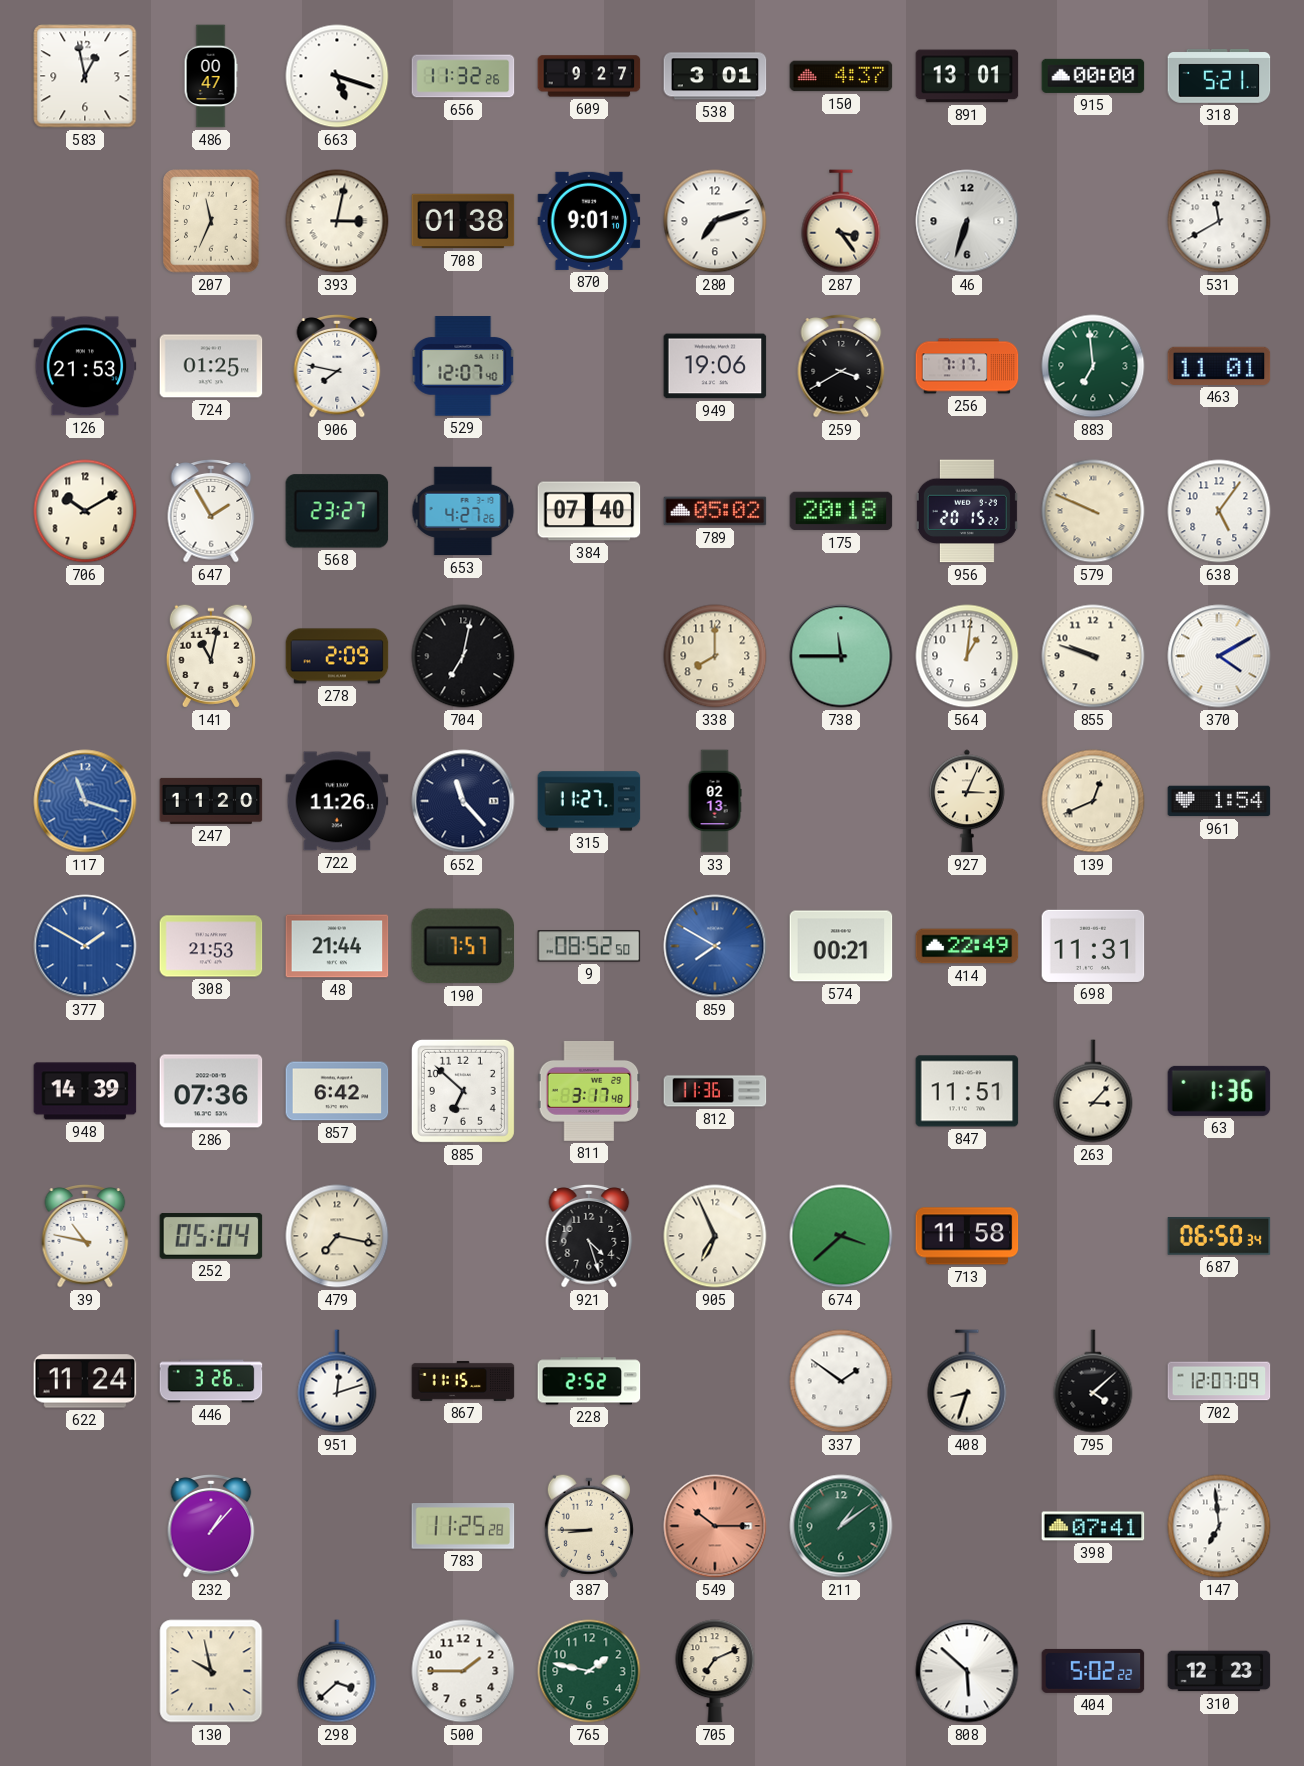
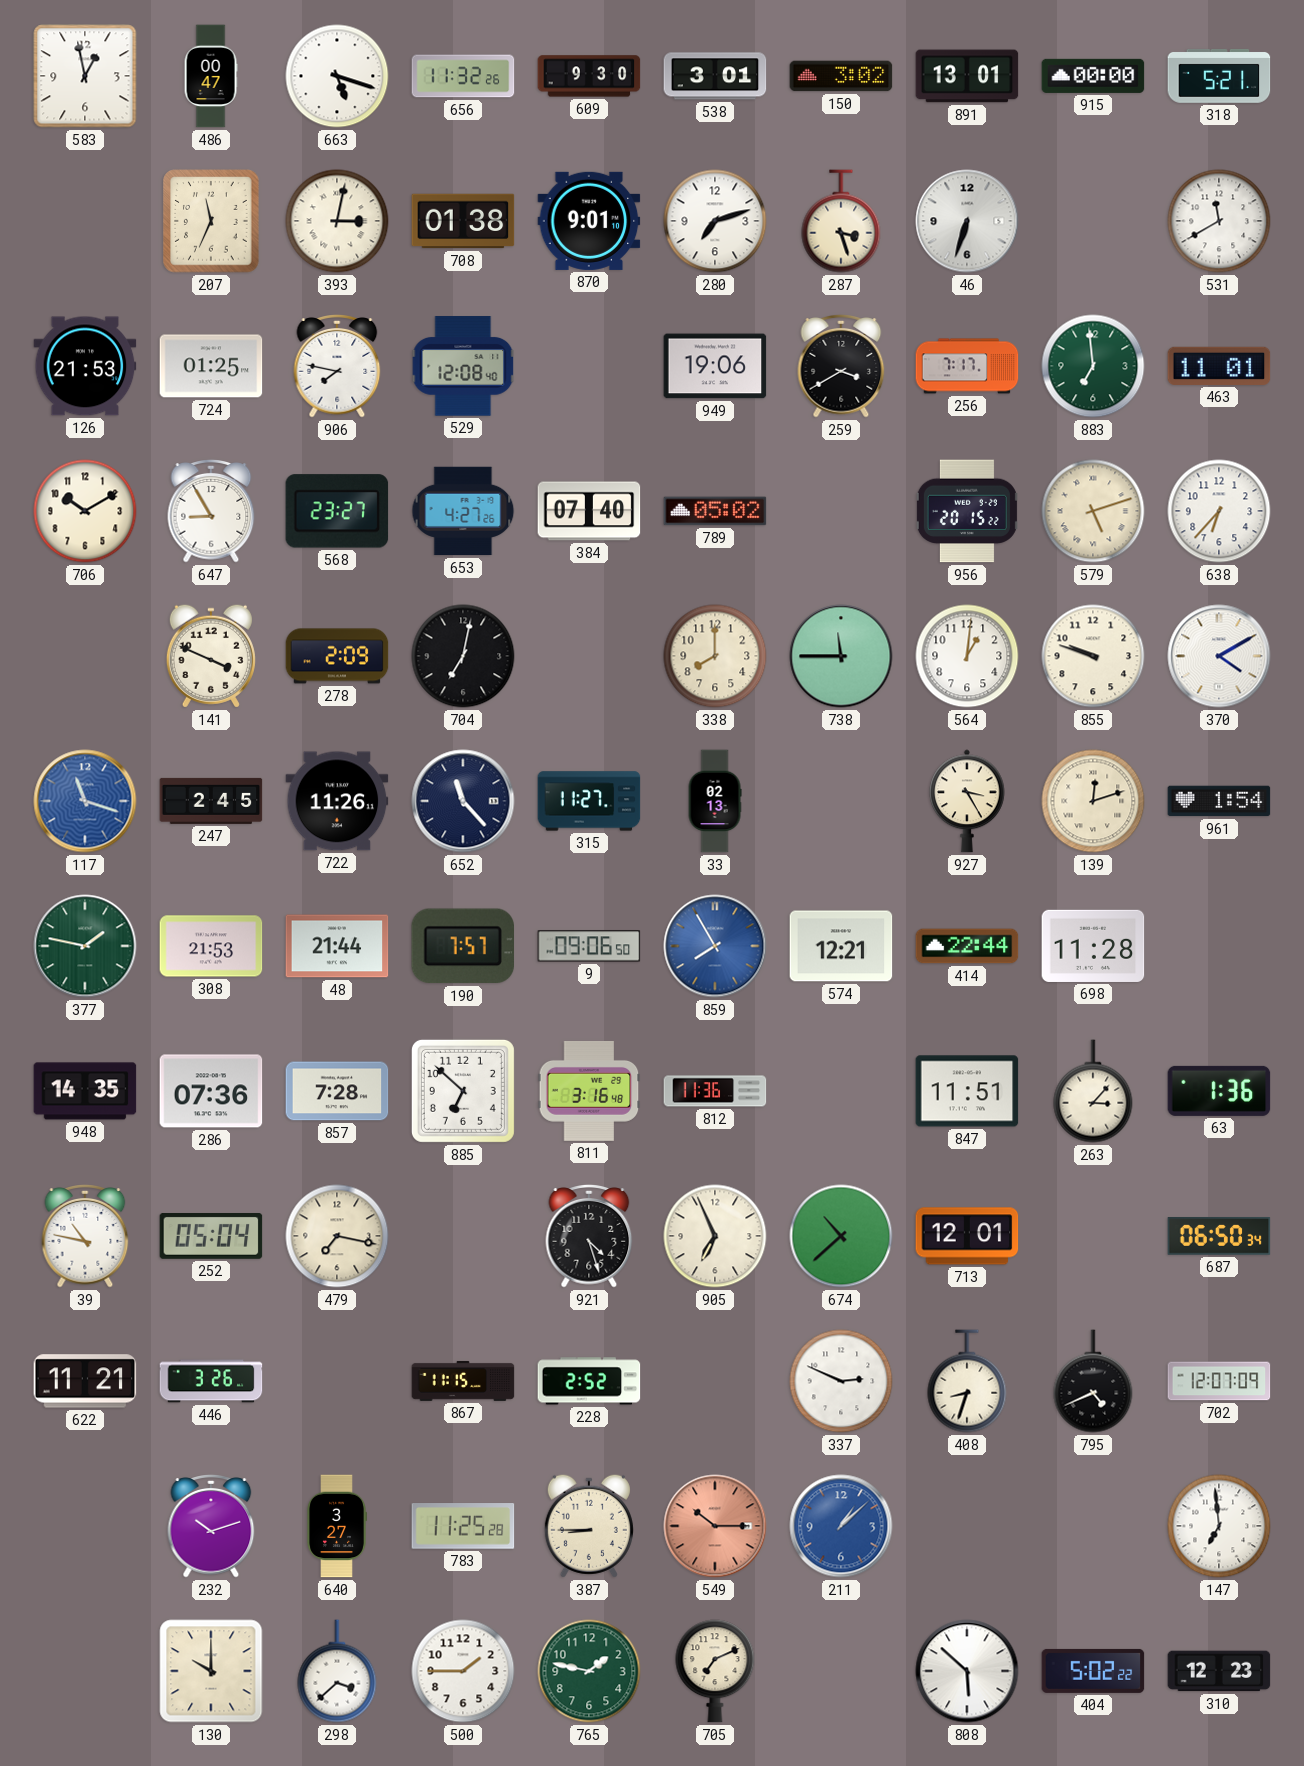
609: 9:27 -> 9:30 (589, 76)
150: 4:37 -> 3:02 (841, 76)
287: 3:24 -> 3:27 (841, 221)
529: 12:07 -> 12:08 (463, 366)
647: 1:55 -> 8:55 (211, 512)
175: 20:18 -> none (841, 511)
579: 9:49 -> 5:12 (1093, 511)
638: 5:06 -> 6:37 (1219, 511)
141: 11:02 -> 3:49 (211, 656)
247: 11:20 -> 2:45 (211, 801)
927: 3:04 -> 3:25 (968, 801)
139: 12:41 -> 12:12 (1093, 801)
377: 1:50 -> 1:47 (85, 946)
377 dial: blue -> green (85, 946)
9: 08:52 -> 09:06 (589, 946)
859: 7:50 -> 7:55 (715, 946)
574: 00:21 -> 12:21 (841, 946)
414: 22:49 -> 22:44 (967, 946)
698: 11:31 -> 11:28 (1093, 946)
948: 14:39 -> 14:35 (85, 1091)
857: 6:42 -> 7:28 (337, 1091)
811: 3:17 -> 3:16 (589, 1091)
674: 3:38 -> 10:38 (841, 1236)
713: 11:58 -> 12:01 (967, 1236)
622: 11:24 -> 11:21 (85, 1381)
951: 12:12 -> none (337, 1381)
337: 1:51 -> 2:49 (841, 1381)
795: 4:08 -> 4:41 (1093, 1381)
232: 1:07 -> 10:12 (211, 1527)
640: none -> 3:27 (337, 1526)
211: 1:09 -> 1:08 (841, 1526)
211 dial: green -> blue (841, 1526)
398: 07:41 -> none (1093, 1526)
130: 9:58 -> 10:00 (211, 1671)
